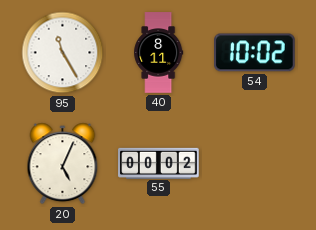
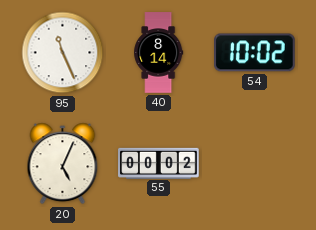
95: 11:25 -> 11:26 (63, 53)
40: 8:11 -> 8:14 (159, 53)
